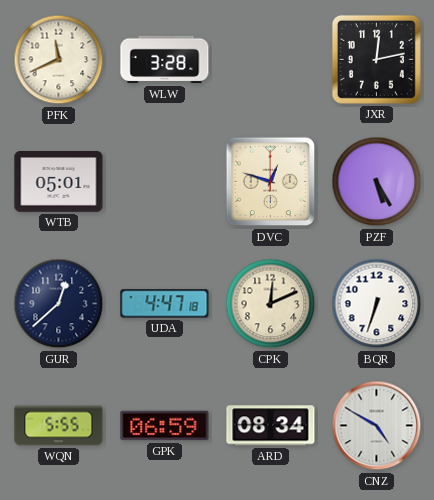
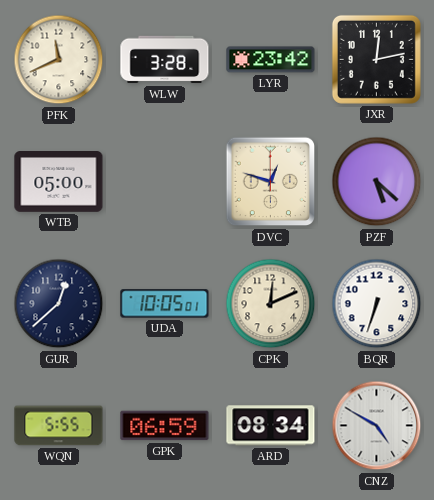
LYR: none -> 23:42 (271, 60)
WTB: 05:01 -> 05:00 (59, 182)
PZF: 5:25 -> 5:22 (377, 182)
UDA: 4:47 -> 10:05 (165, 304)
